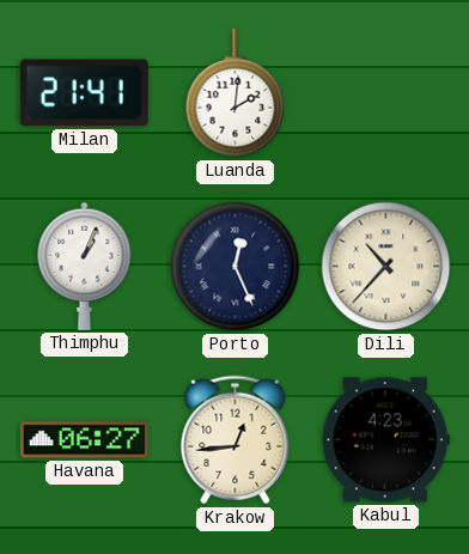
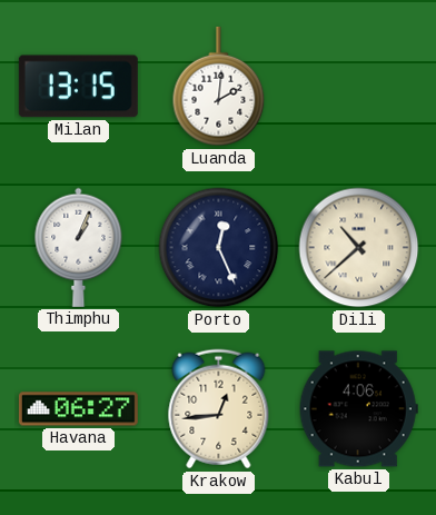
Milan: 21:41 -> 13:15 (78, 87)
Dili: 10:37 -> 10:38 (359, 248)
Kabul: 4:23 -> 4:06 (358, 409)
